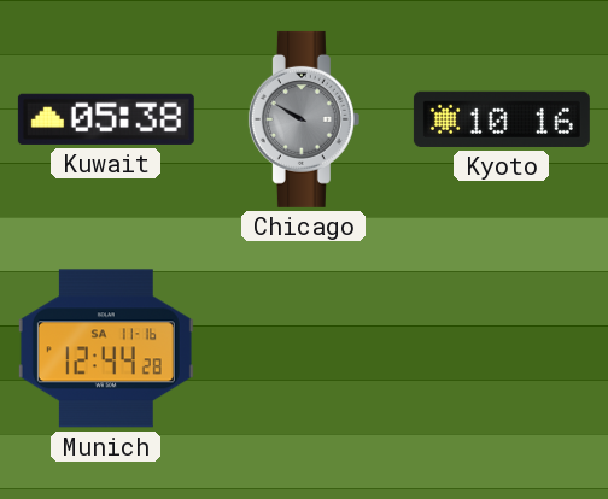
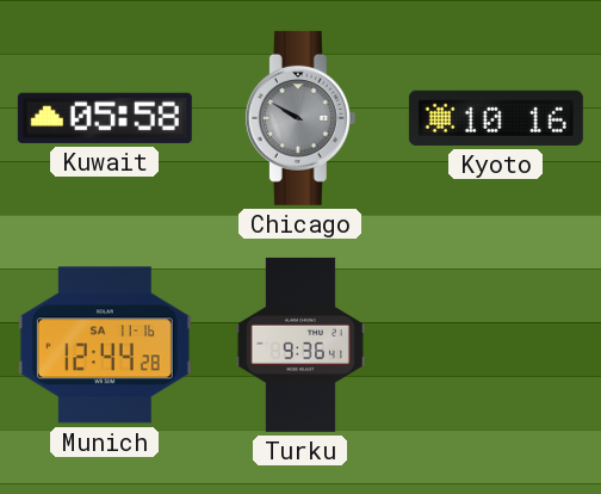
Kuwait: 05:38 -> 05:58 (105, 118)
Turku: none -> 9:36 (300, 345)
